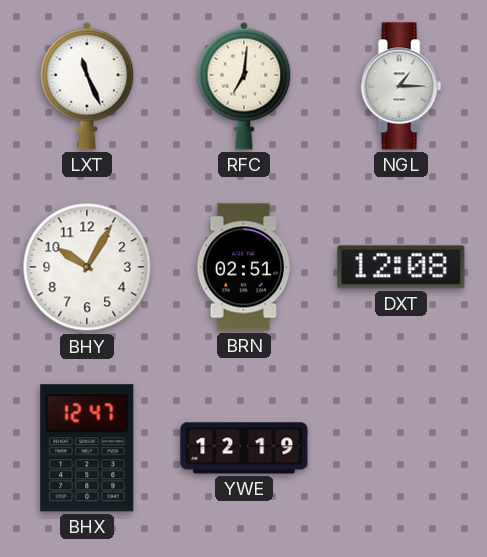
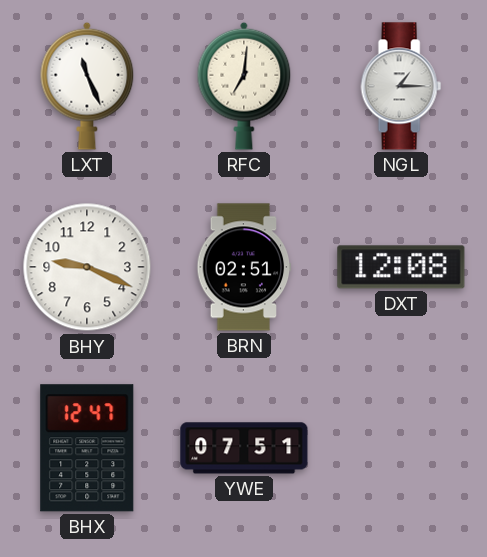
BHY: 10:05 -> 9:19 (87, 267)
YWE: 12:19 -> 07:51 (244, 448)
